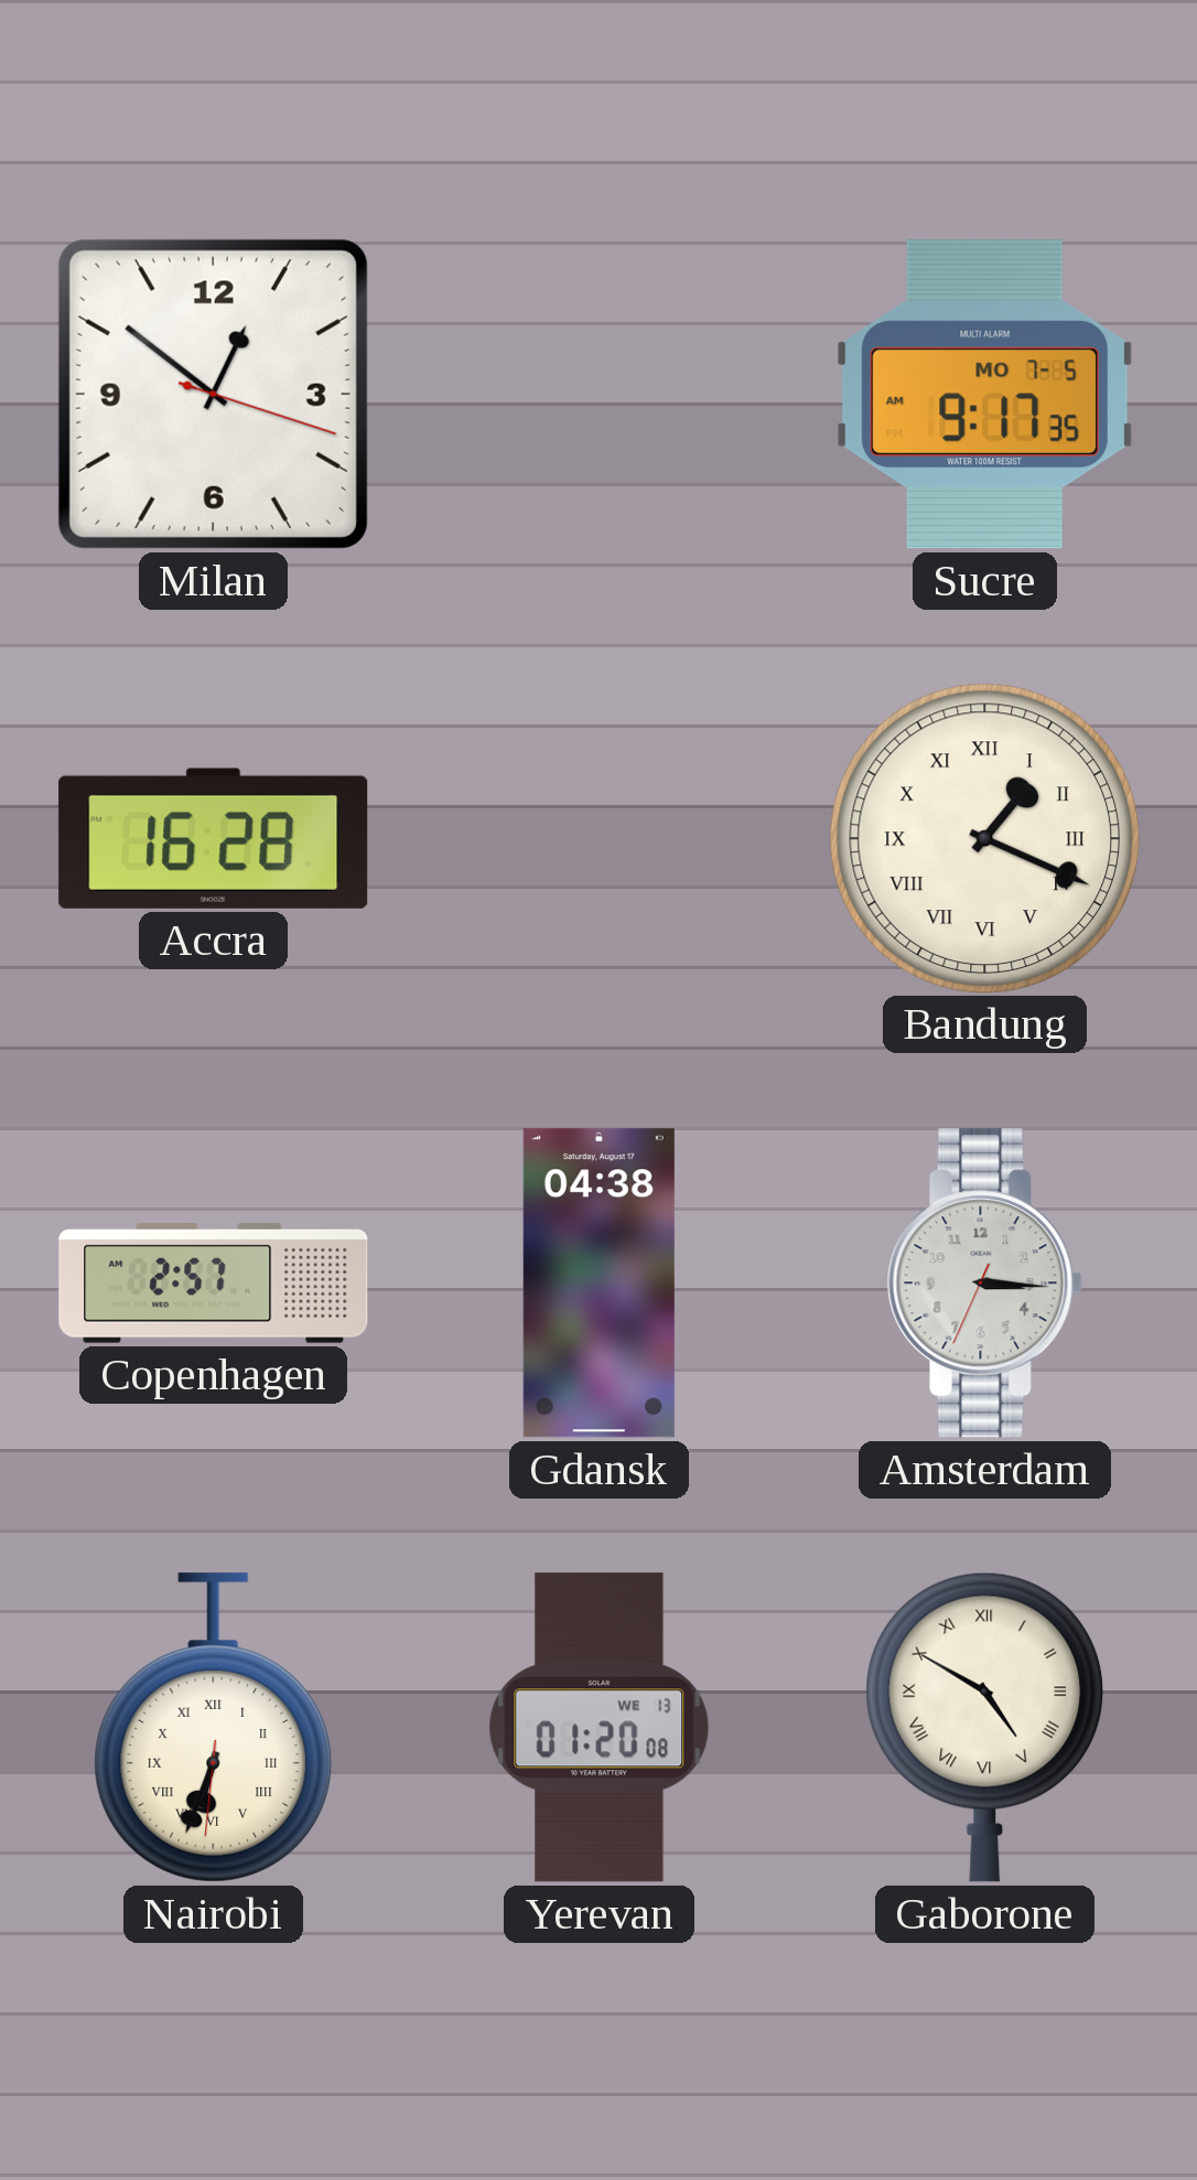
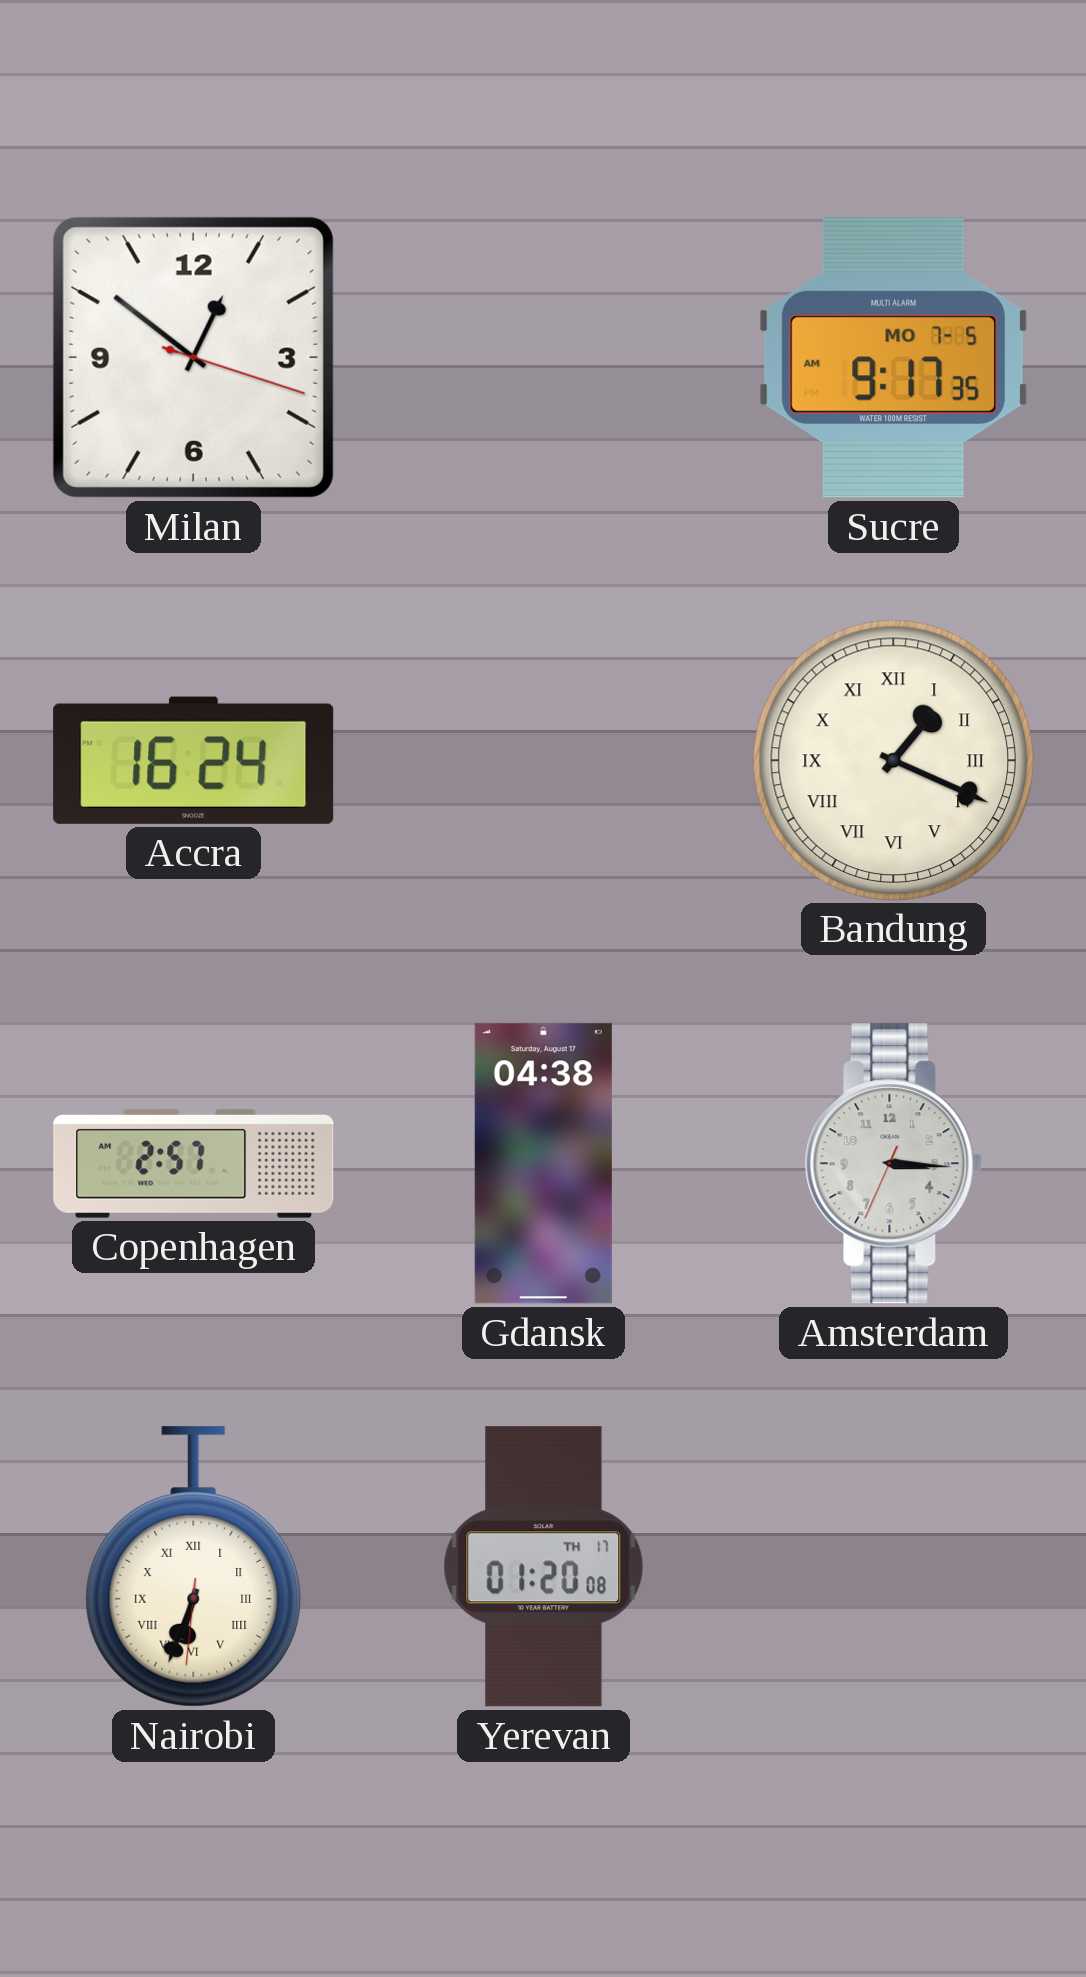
Accra: 16:28 -> 16:24 (194, 760)
Yerevan date: WE 13 -> TH 17 (544, 1567)
Gaborone: 4:50 -> none (985, 1727)
